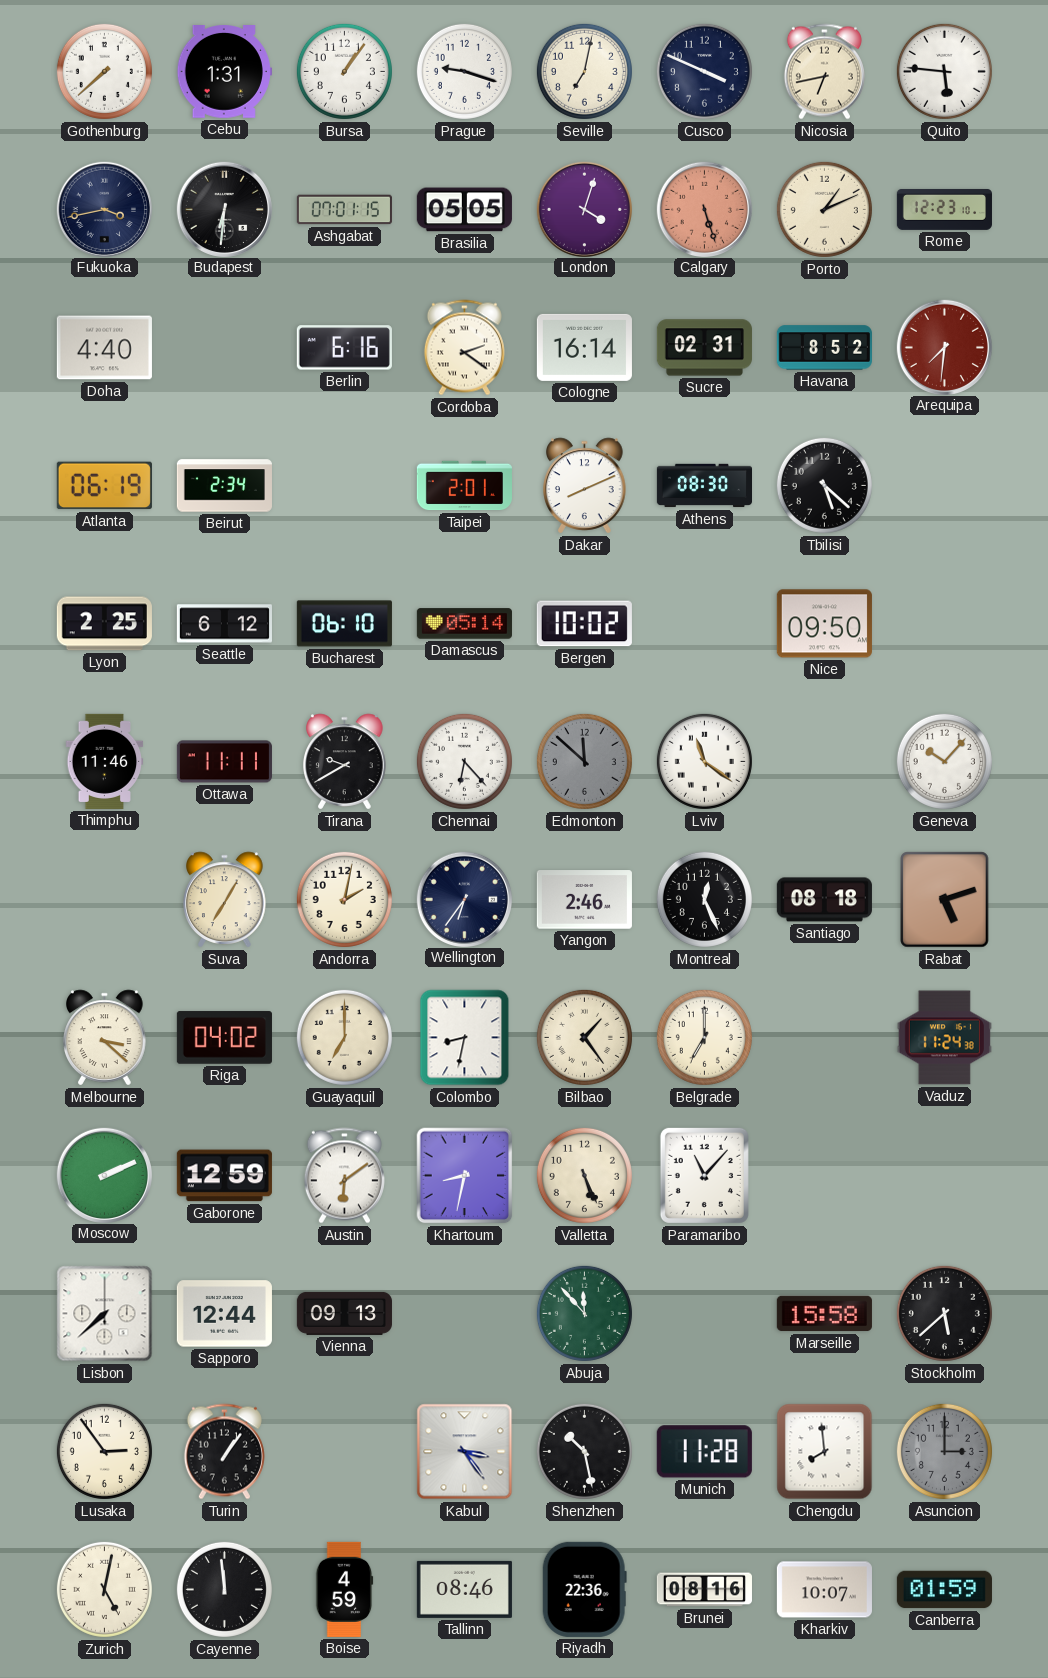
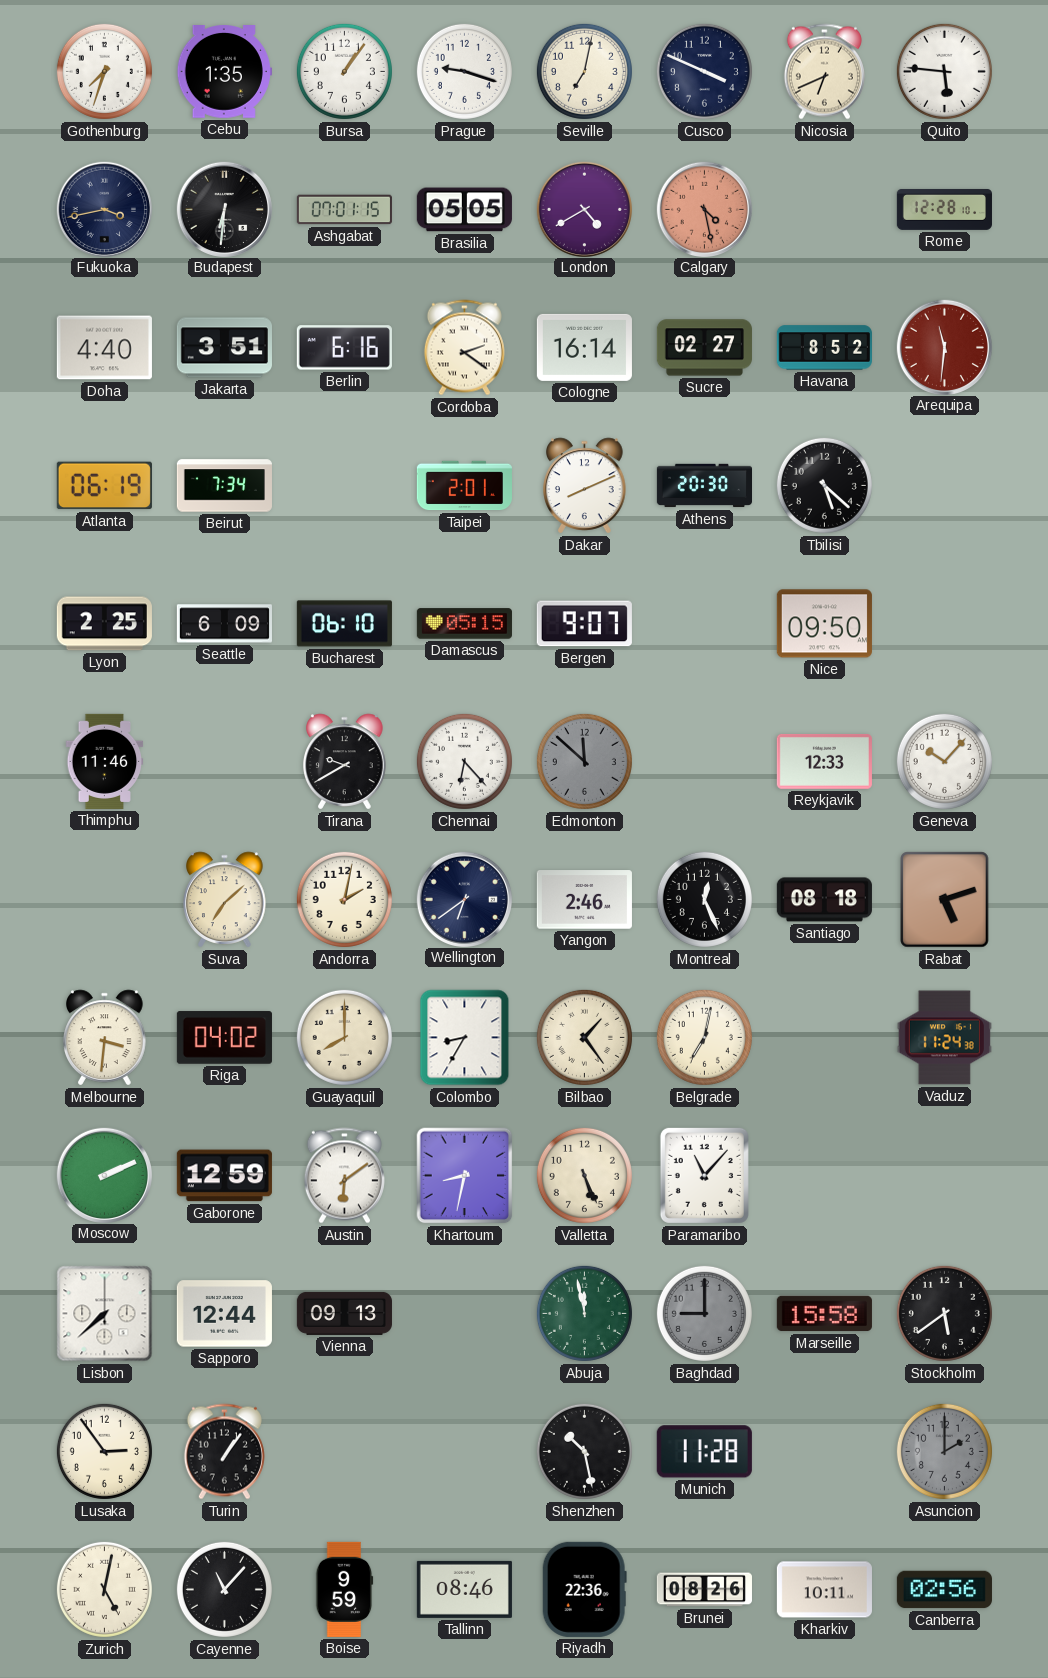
Gothenburg: 7:38 -> 7:33 (104, 71)
Cebu: 1:31 -> 1:35 (224, 72)
Nicosia: 6:43 -> 6:41 (824, 72)
London: 4:03 -> 4:40 (584, 209)
Calgary: 5:27 -> 4:28 (704, 209)
Porto: 1:11 -> none (824, 209)
Rome: 12:23 -> 12:28 (944, 209)
Jakarta: none -> 3:51 (224, 348)
Sucre: 02:31 -> 02:27 (704, 348)
Arequipa: 7:31 -> 11:31 (944, 347)
Beirut: 2:34 -> 7:34 (224, 486)
Athens: 08:30 -> 20:30 (704, 486)
Seattle: 6:12 -> 6:09 (224, 624)
Damascus: 05:14 -> 05:15 (464, 624)
Bergen: 10:02 -> 9:07 (584, 624)
Ottawa: 11:11 -> none (224, 762)
Lviv: 11:21 -> none (704, 761)
Reykjavik: none -> 12:33 (824, 761)
Suva: 7:05 -> 7:08 (225, 900)
Wellington: 6:36 -> 6:39 (464, 899)
Melbourne: 3:22 -> 3:31 (105, 1038)
Guayaquil: 7:00 -> 8:00 (344, 1037)
Colombo: 8:32 -> 8:35 (465, 1038)
Belgrade: 7:00 -> 7:02 (704, 1037)
Abuja: 11:53 -> 11:58 (584, 1313)
Baghdad: none -> 9:00 (704, 1313)
Stockholm: 5:38 -> 5:39 (944, 1313)
Kabul: 3:24 -> none (465, 1452)
Chengdu: 7:59 -> none (825, 1452)
Asuncion: 3:00 -> 2:00 (944, 1451)
Cayenne: 11:59 -> 11:07 (224, 1589)
Boise: 4:59 -> 9:59 (345, 1589)
Brunei: 08:16 -> 08:26 (704, 1590)
Kharkiv: 10:07 -> 10:11 (824, 1590)
Canberra: 01:59 -> 02:56 (944, 1590)
